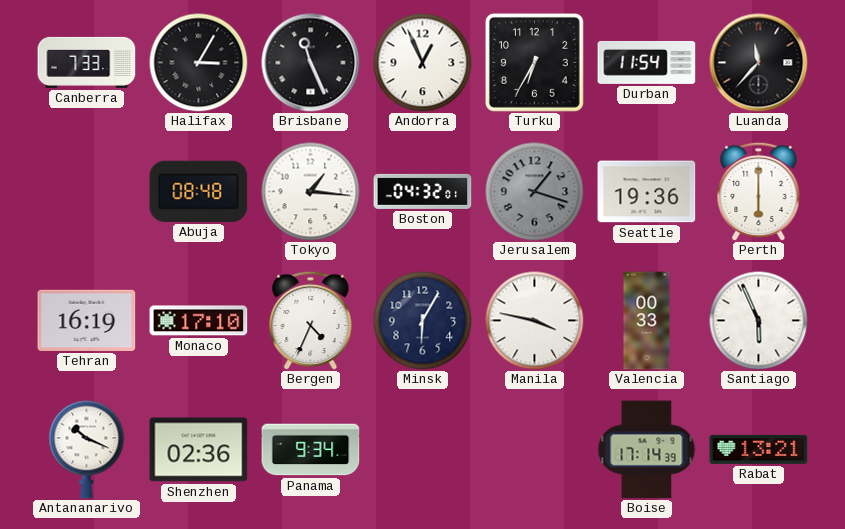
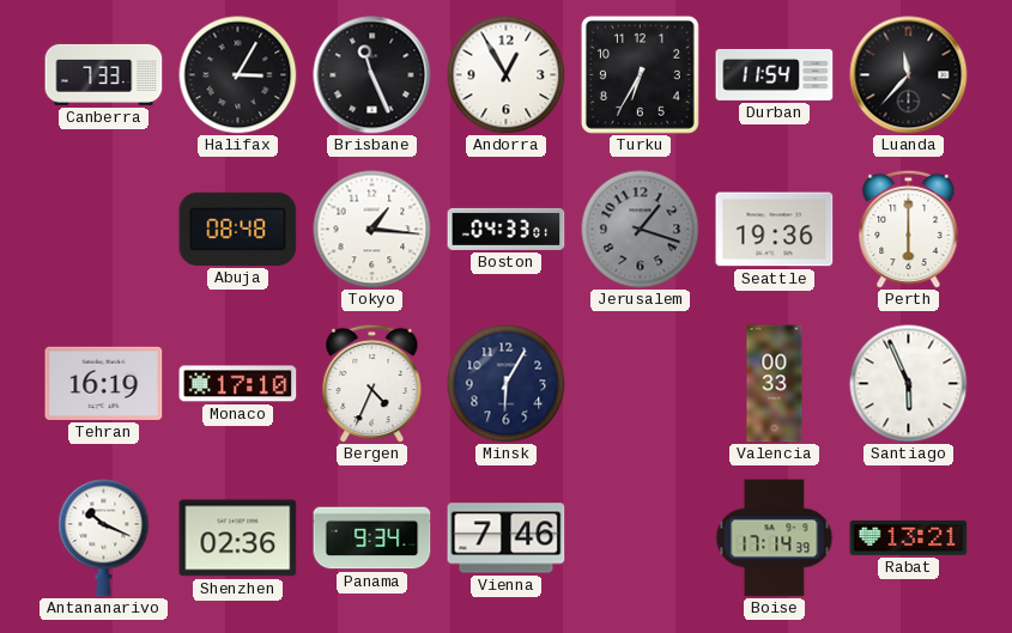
Andorra: 12:56 -> 12:55 (507, 75)
Boston: 04:32 -> 04:33 (507, 229)
Manila: 3:47 -> none (535, 321)
Vienna: none -> 7:46 (507, 538)
